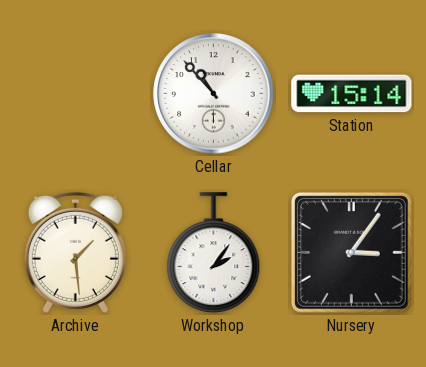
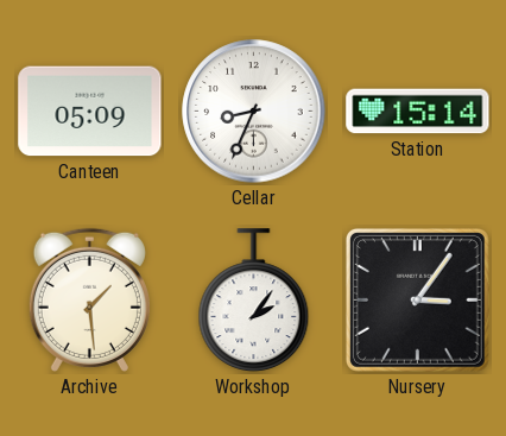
Canteen: none -> 05:09 (90, 112)
Cellar: 10:53 -> 8:34 (254, 112)
